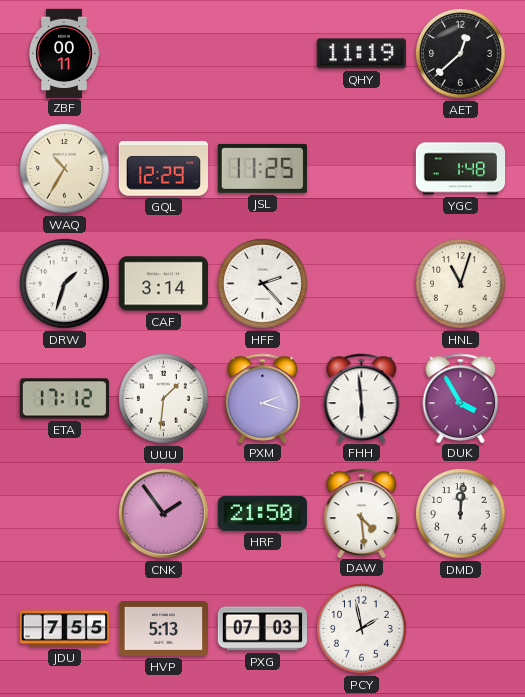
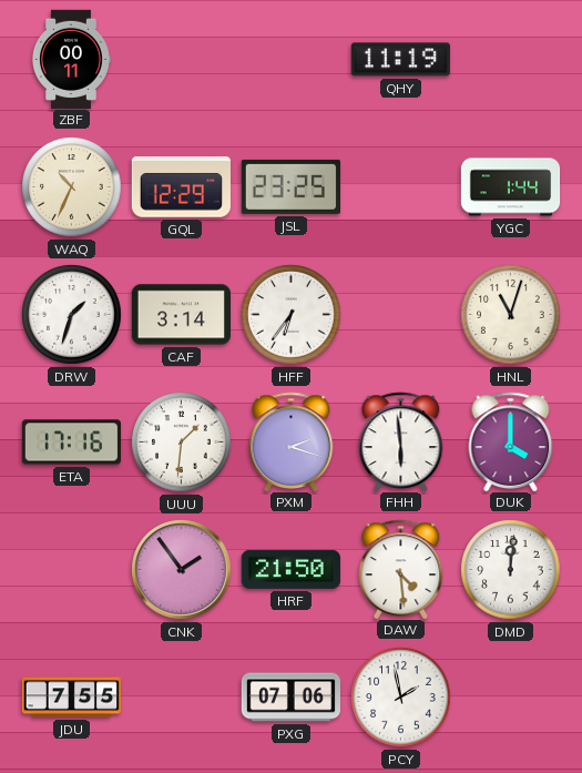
AET: 12:38 -> none (461, 54)
WAQ: 10:35 -> 10:34 (72, 187)
JSL: 11:25 -> 23:25 (290, 186)
YGC: 1:48 -> 1:44 (511, 187)
HFF: 2:23 -> 6:36 (292, 315)
ETA: 17:12 -> 17:16 (71, 443)
DUK: 3:55 -> 4:00 (511, 441)
HVP: 5:13 -> none (163, 629)
PXG: 07:03 -> 07:06 (290, 698)
